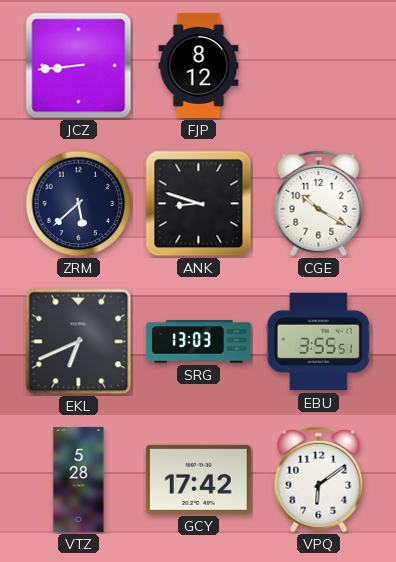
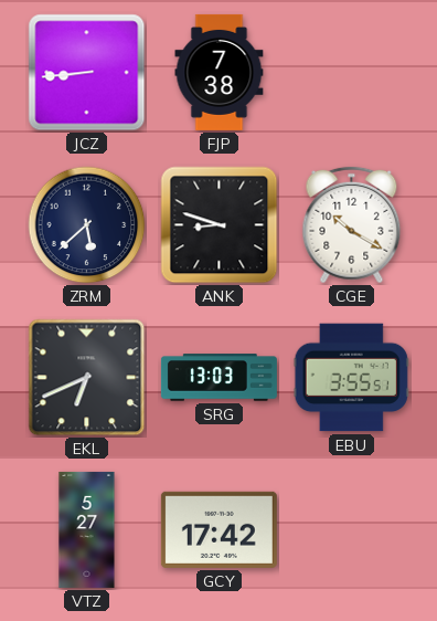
FJP: 8:12 -> 7:38 (220, 72)
VTZ: 5:28 -> 5:27 (87, 529)
VPQ: 6:09 -> none (319, 480)
